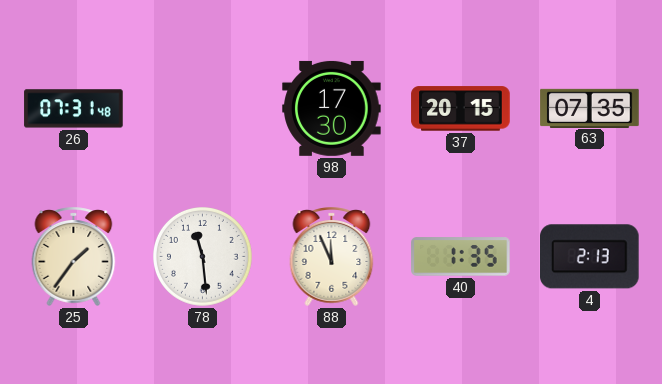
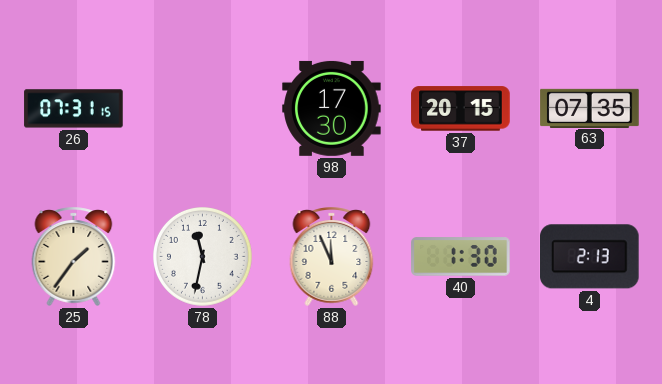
26: 07:31:48 -> 07:31:15 (74, 109)
78: 11:29 -> 11:32 (203, 257)
40: 1:35 -> 1:30 (461, 257)
